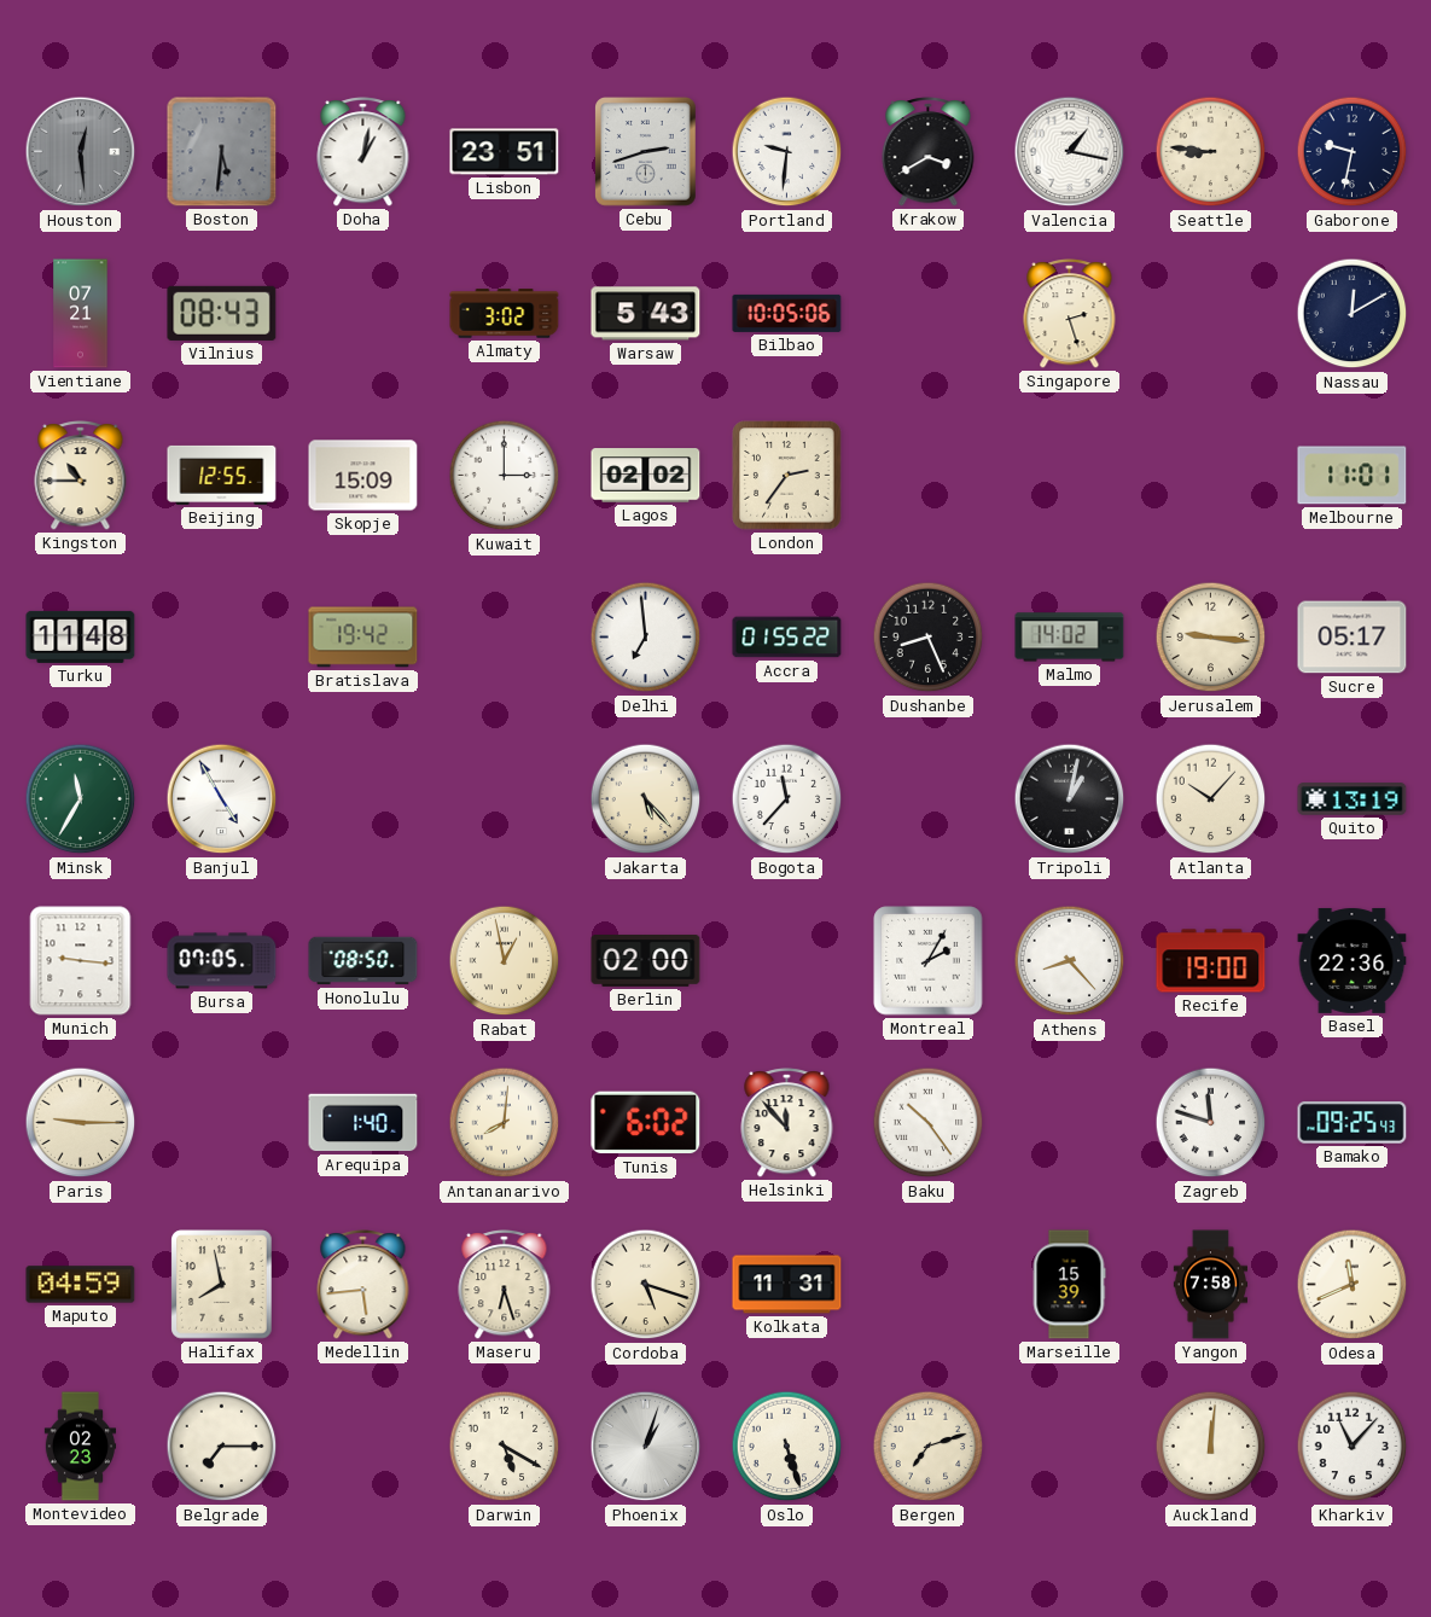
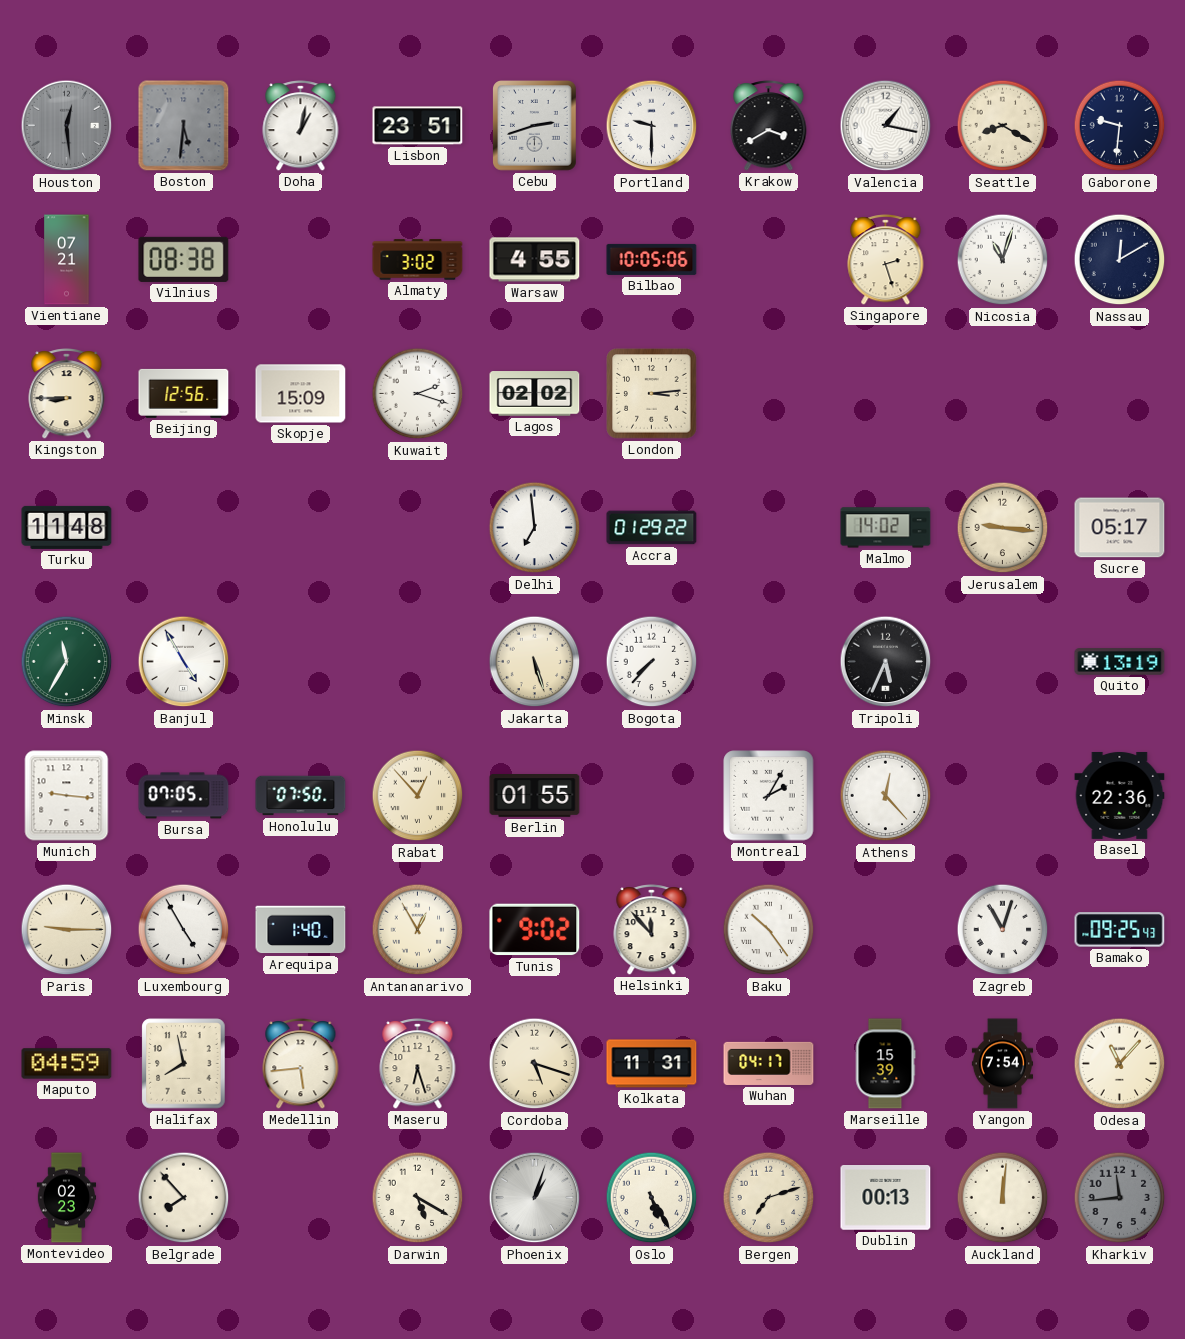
Portland: 9:31 -> 9:30 (652, 126)
Seattle: 8:46 -> 8:20 (1003, 126)
Gaborone: 9:32 -> 9:31 (1120, 126)
Vilnius: 08:43 -> 08:38 (184, 259)
Warsaw: 5:43 -> 4:55 (535, 260)
Nicosia: none -> 11:03 (1003, 260)
Kingston: 10:45 -> 8:45 (67, 394)
Beijing: 12:55 -> 12:56 (184, 393)
Kuwait: 3:00 -> 2:18 (418, 394)
London: 2:36 -> 3:14 (652, 394)
Melbourne: 11:01 -> none (1353, 476)
Bratislava: 19:42 -> none (363, 638)
Accra: 01:55 -> 01:29 (652, 528)
Dushanbe: 8:26 -> none (929, 638)
Jakarta: 5:23 -> 5:27 (535, 662)
Bogota: 11:37 -> 7:37 (652, 662)
Tripoli: 1:02 -> 5:34 (886, 662)
Atlanta: 10:07 -> none (1211, 799)
Honolulu: 08:50 -> 07:50 (301, 796)
Rabat: 12:58 -> 12:53 (418, 796)
Berlin: 02:00 -> 01:55 (535, 796)
Athens: 8:23 -> 12:23 (886, 796)
Recife: 19:00 -> none (1211, 961)
Luxembourg: none -> 4:55 (184, 930)
Antananarivo: 8:01 -> 12:55 (418, 930)
Tunis: 6:02 -> 9:02 (535, 930)
Zagreb: 11:48 -> 11:03 (1003, 930)
Wuhan: none -> 04:17 (769, 1063)
Yangon: 7:58 -> 7:54 (1003, 1064)
Odesa: 11:41 -> 11:07 (1120, 1064)
Belgrade: 7:15 -> 7:53 (184, 1198)
Oslo: 5:27 -> 5:25 (652, 1198)
Dublin: none -> 00:13 (886, 1198)
Kharkiv: 11:07 -> 11:44 (1120, 1198)
Kharkiv dial: white -> grey (1120, 1198)
